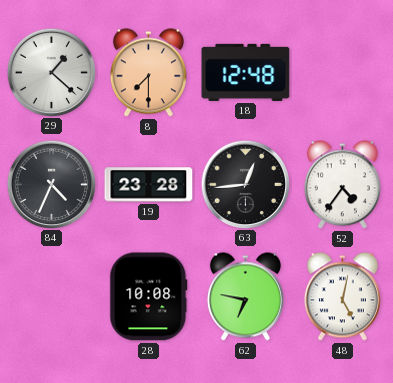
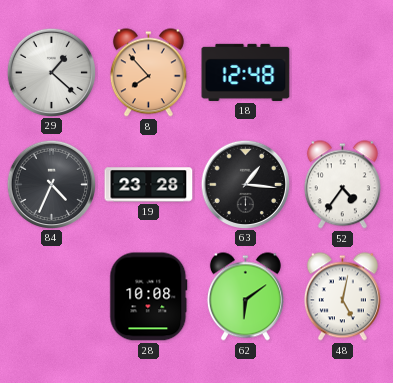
8: 7:30 -> 7:53 (148, 73)
63: 12:44 -> 1:16 (245, 184)
62: 6:47 -> 6:09 (245, 297)
